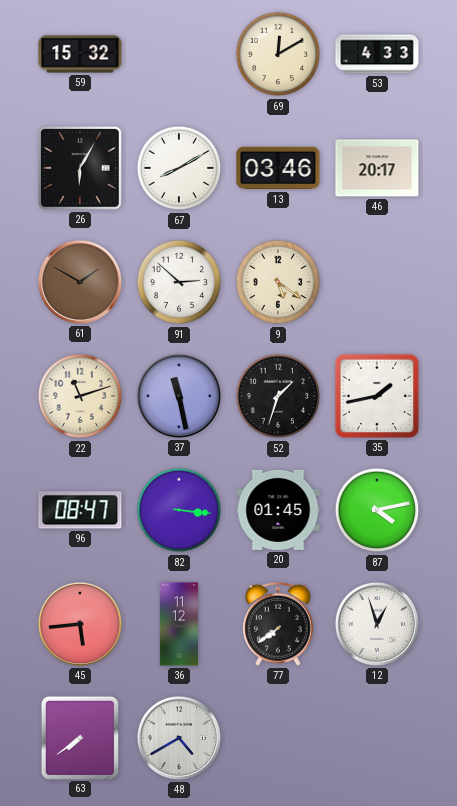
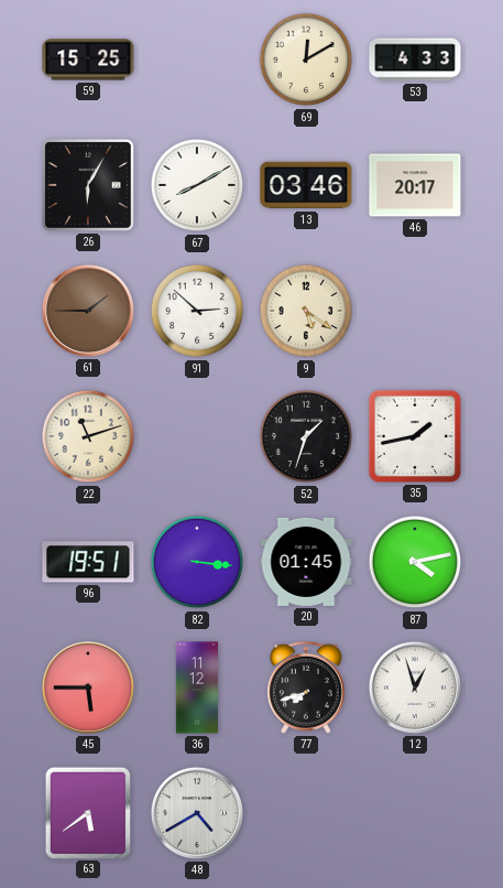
59: 15:32 -> 15:25 (88, 59)
61: 1:50 -> 1:45 (88, 311)
37: 11:28 -> none (179, 396)
96: 08:47 -> 19:51 (88, 562)
45: 5:44 -> 5:45 (88, 687)
77: 7:39 -> 7:42 (306, 687)
63: 7:39 -> 5:39 (87, 812)
